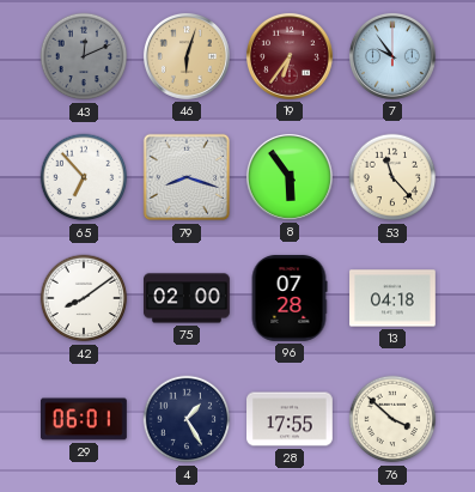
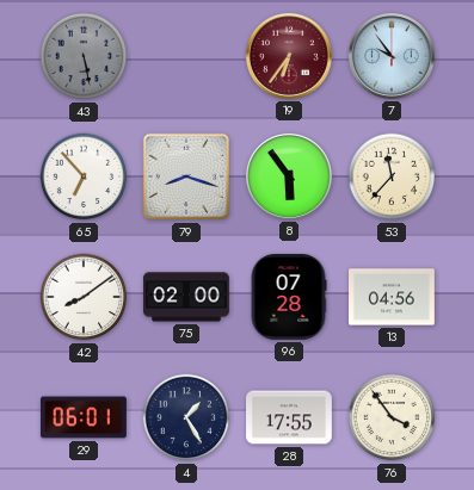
43: 12:11 -> 5:28 (84, 56)
46: 6:03 -> none (187, 56)
53: 11:23 -> 11:37 (392, 176)
13: 04:18 -> 04:56 (393, 297)
76: 3:52 -> 3:54 (392, 417)
